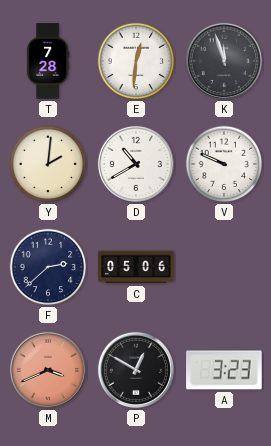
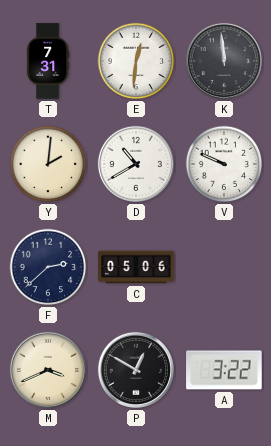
T: 7:28 -> 7:31 (48, 61)
K: 11:57 -> 11:59 (224, 61)
M dial: salmon -> cream (48, 370)
A: 3:23 -> 3:22 (224, 370)
